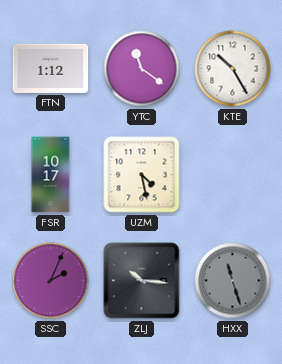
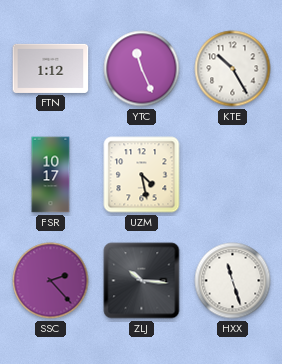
YTC: 11:21 -> 11:26 (142, 69)
SSC: 2:04 -> 2:23 (51, 281)
HXX dial: grey -> white (233, 281)
